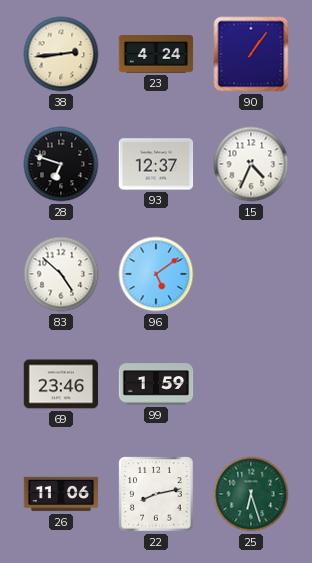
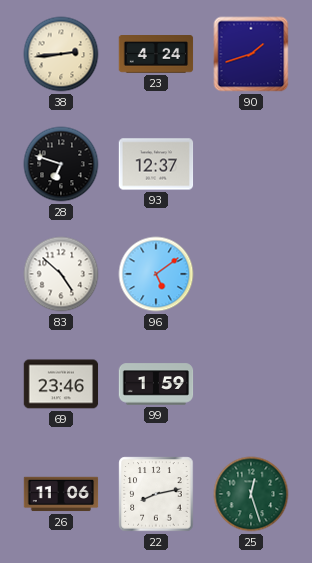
90: 1:06 -> 1:42 (251, 54)
15: 4:34 -> none (251, 164)
25: 6:27 -> 12:27 (251, 494)
